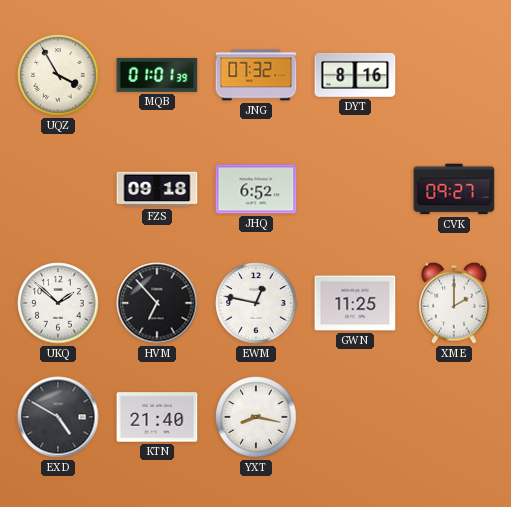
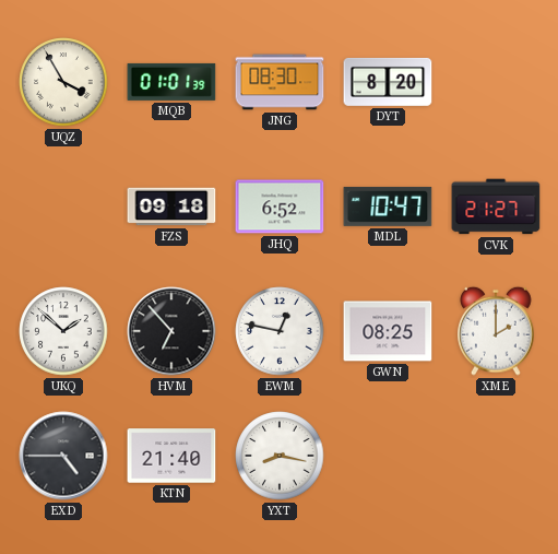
JNG: 07:32 -> 08:30 (280, 82)
DYT: 8:16 -> 8:20 (388, 82)
MDL: none -> 10:47 (388, 207)
CVK: 09:27 -> 21:27 (496, 207)
GWN: 11:25 -> 08:25 (388, 331)
EXD: 4:50 -> 4:45 (63, 456)
